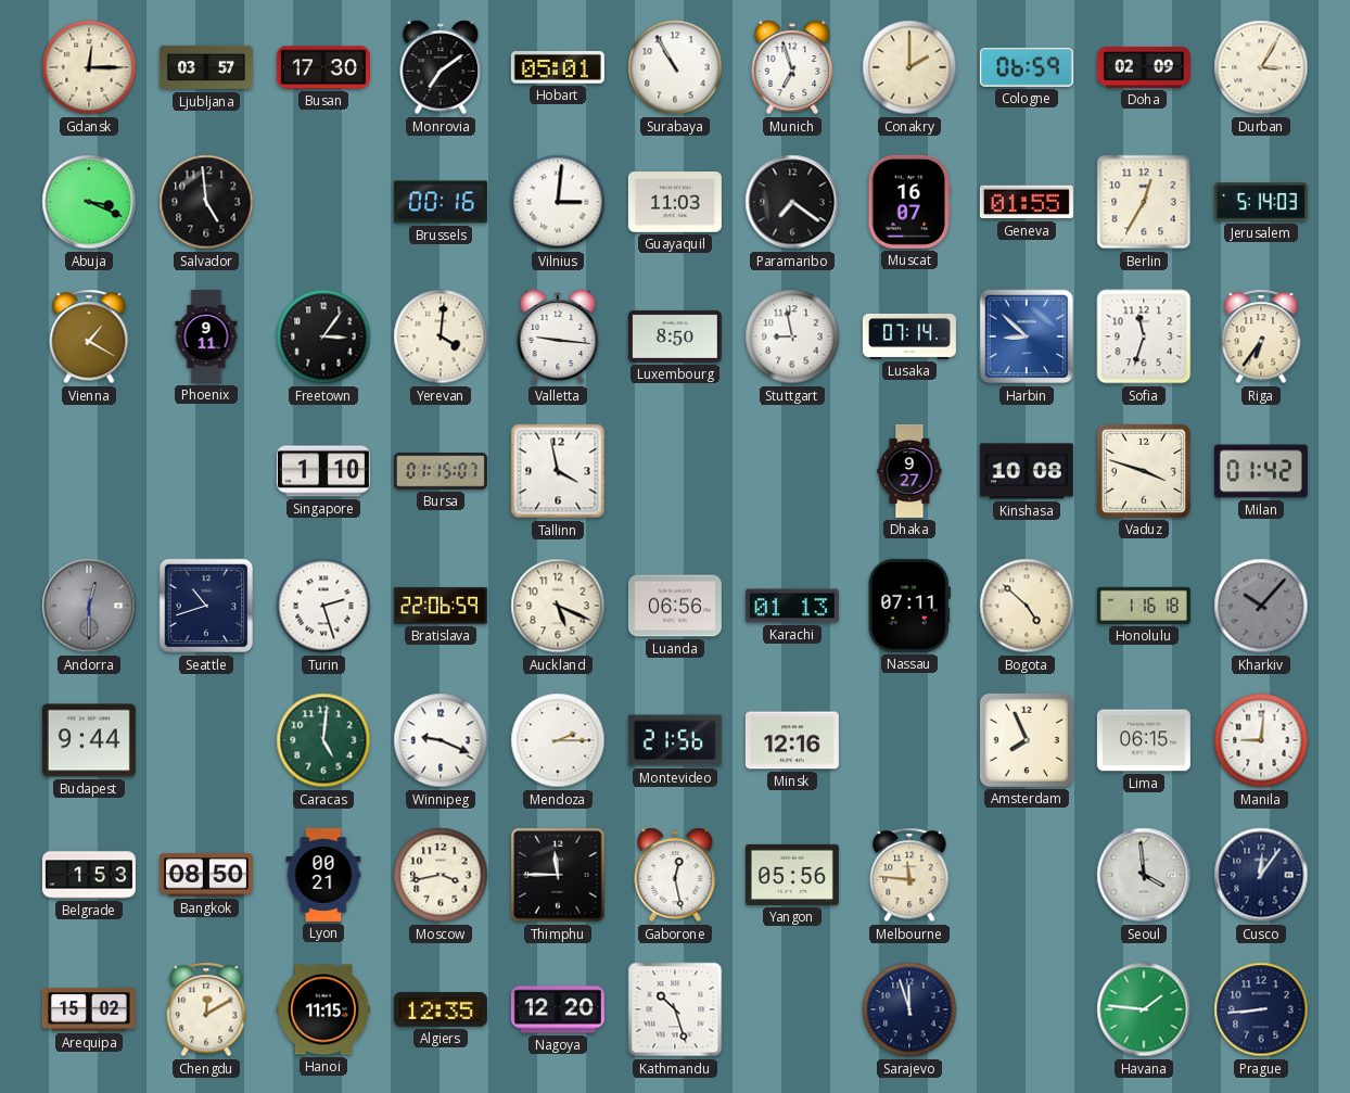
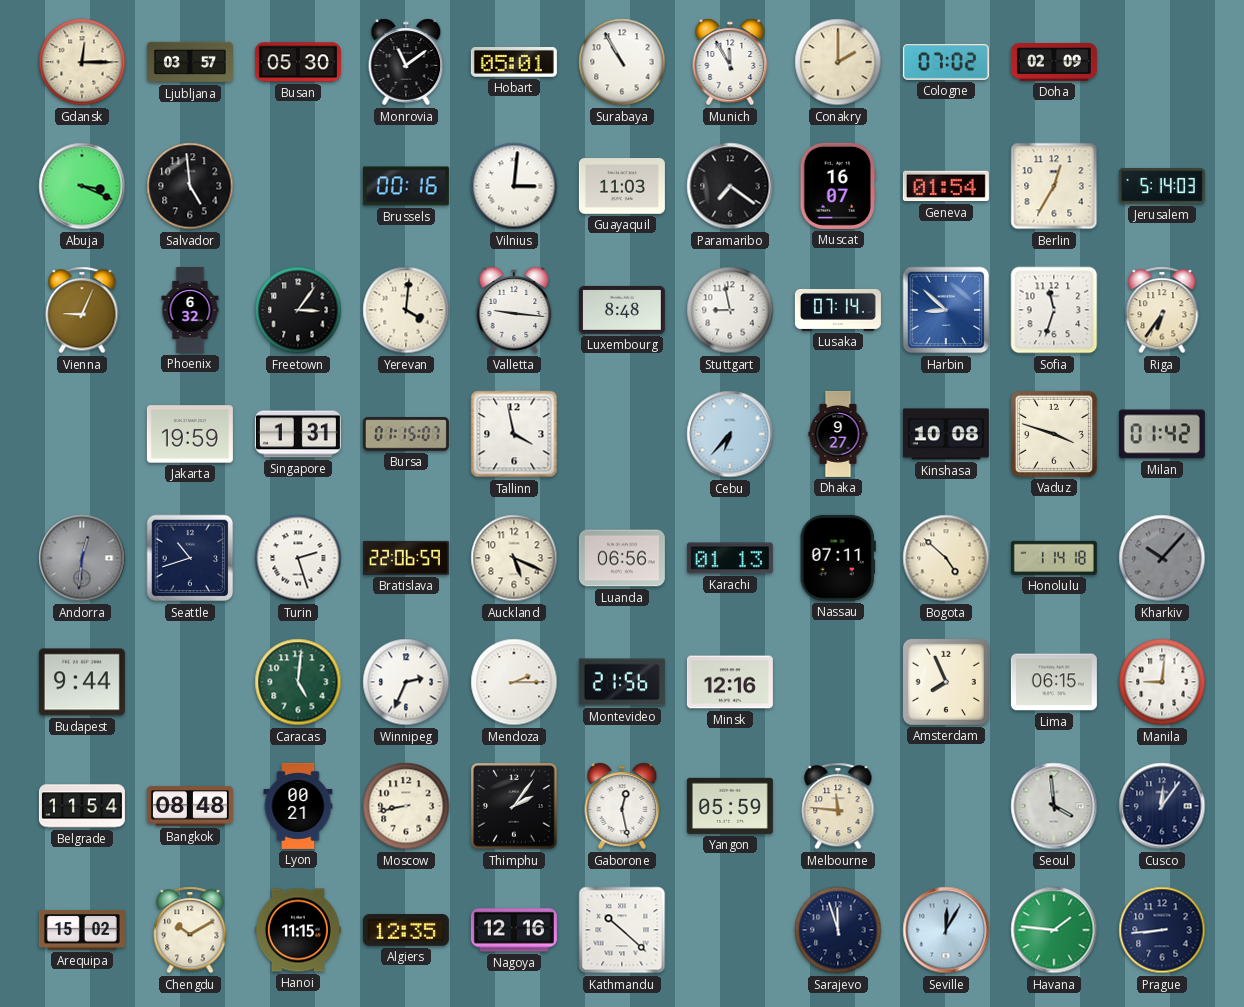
Busan: 17:30 -> 05:30 (298, 62)
Monrovia: 7:09 -> 11:09 (406, 62)
Munich: 6:57 -> 11:55 (730, 62)
Cologne: 06:59 -> 07:02 (946, 62)
Durban: 3:05 -> none (1261, 67)
Geneva: 01:55 -> 01:54 (946, 186)
Vienna: 1:20 -> 9:04 (82, 310)
Phoenix: 9:11 -> 6:32 (190, 310)
Luxembourg: 8:50 -> 8:48 (622, 310)
Jakarta: none -> 19:59 (190, 434)
Singapore: 1:10 -> 1:31 (298, 434)
Cebu: none -> 6:37 (730, 434)
Andorra: 12:30 -> 12:31 (82, 558)
Honolulu: 1:16 -> 1:14 (1054, 558)
Winnipeg: 9:19 -> 2:34 (406, 682)
Belgrade: 1:53 -> 11:54 (82, 806)
Bangkok: 08:50 -> 08:48 (190, 806)
Moscow: 3:43 -> 8:43 (406, 806)
Thimphu: 11:45 -> 2:06 (515, 807)
Yangon: 05:56 -> 05:59 (730, 806)
Chengdu: 12:10 -> 10:10 (190, 930)
Nagoya: 12:20 -> 12:16 (514, 930)
Kathmandu: 10:27 -> 10:22 (622, 930)
Seville: none -> 12:05 (946, 930)
